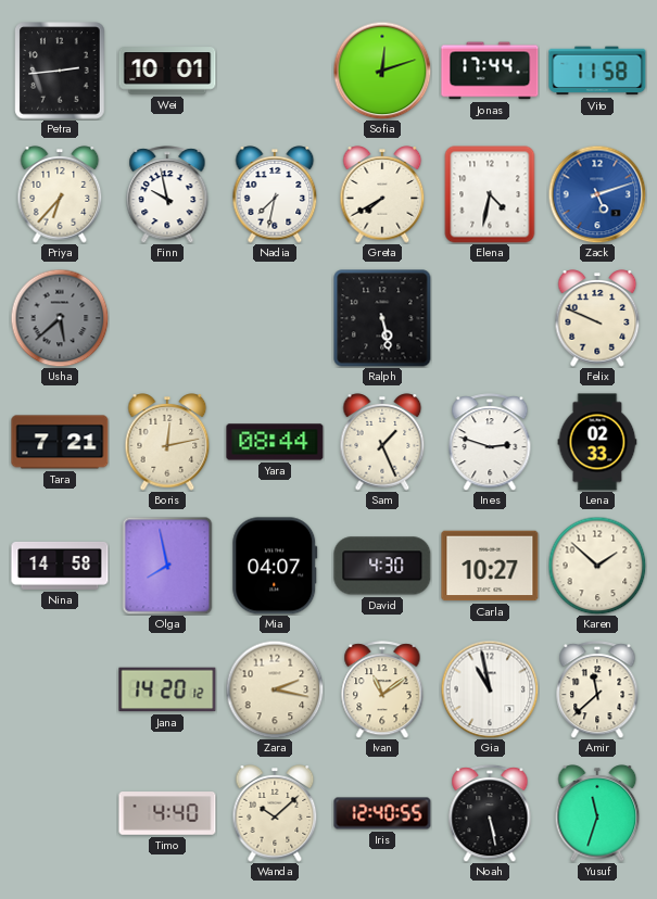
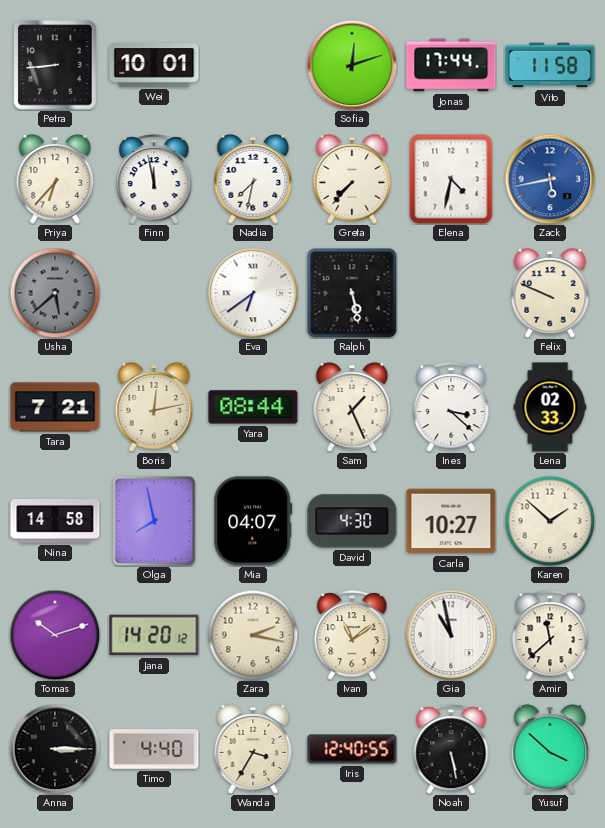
Petra: 2:44 -> 8:44 (55, 65)
Finn: 9:58 -> 11:58 (154, 179)
Greta: 7:40 -> 7:37 (352, 179)
Zack: 5:12 -> 5:43 (550, 179)
Eva: none -> 6:39 (253, 293)
Ines: 2:48 -> 3:22 (451, 407)
Tomas: none -> 10:12 (55, 635)
Anna: none -> 3:15 (55, 749)
Wanda: 10:08 -> 3:35 (253, 749)
Yusuf: 11:33 -> 3:52 (550, 749)
